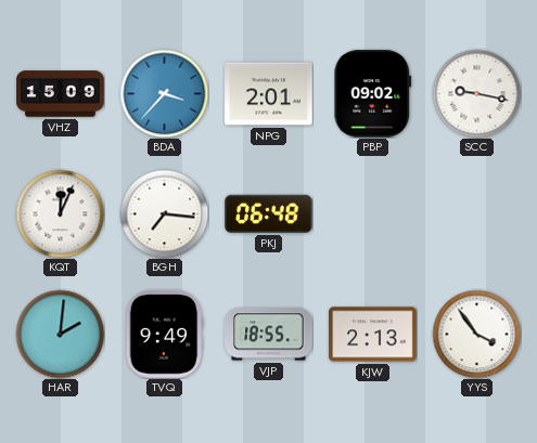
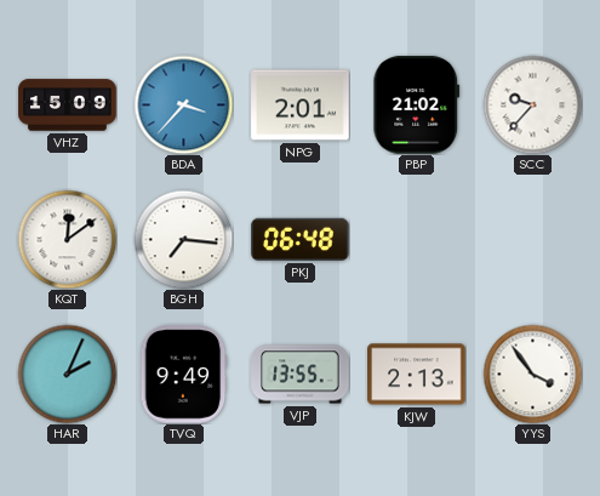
PBP: 09:02 -> 21:02 (417, 106)
SCC: 9:17 -> 9:37 (532, 104)
KQT: 12:04 -> 12:09 (67, 239)
HAR: 2:01 -> 2:04 (67, 374)
VJP: 18:55 -> 13:55 (301, 375)
